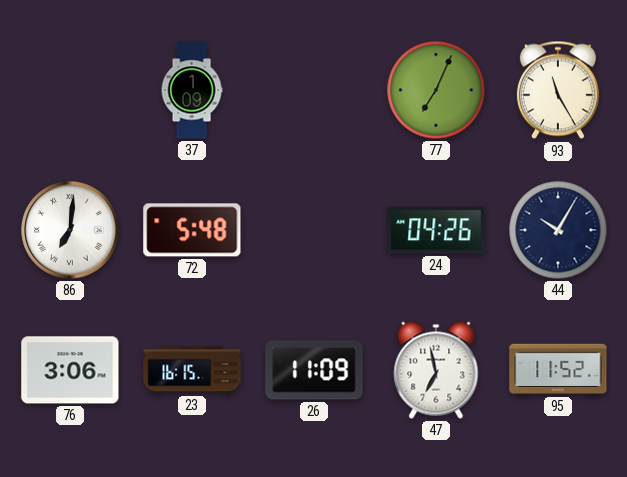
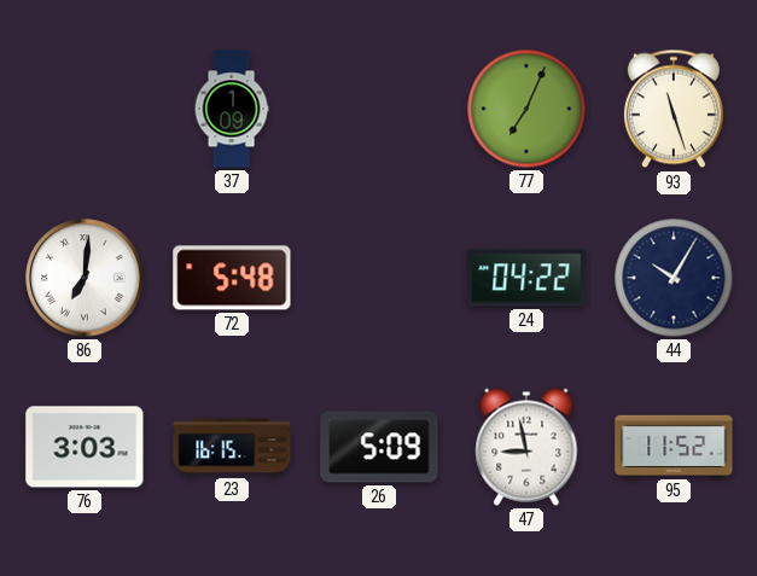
93: 11:25 -> 11:27 (674, 109)
24: 04:26 -> 04:22 (526, 278)
76: 3:06 -> 3:03 (85, 447)
26: 11:09 -> 5:09 (379, 447)
47: 6:58 -> 8:58 (526, 447)
